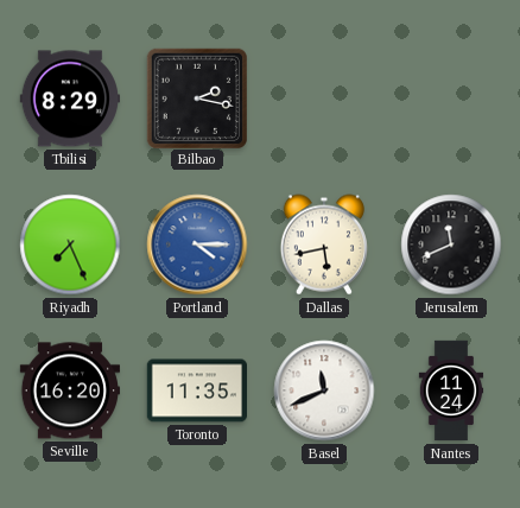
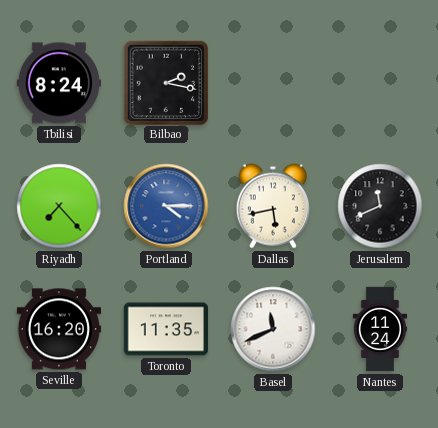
Tbilisi: 8:29 -> 8:24 (58, 83)
Riyadh: 7:26 -> 7:23 (59, 206)
